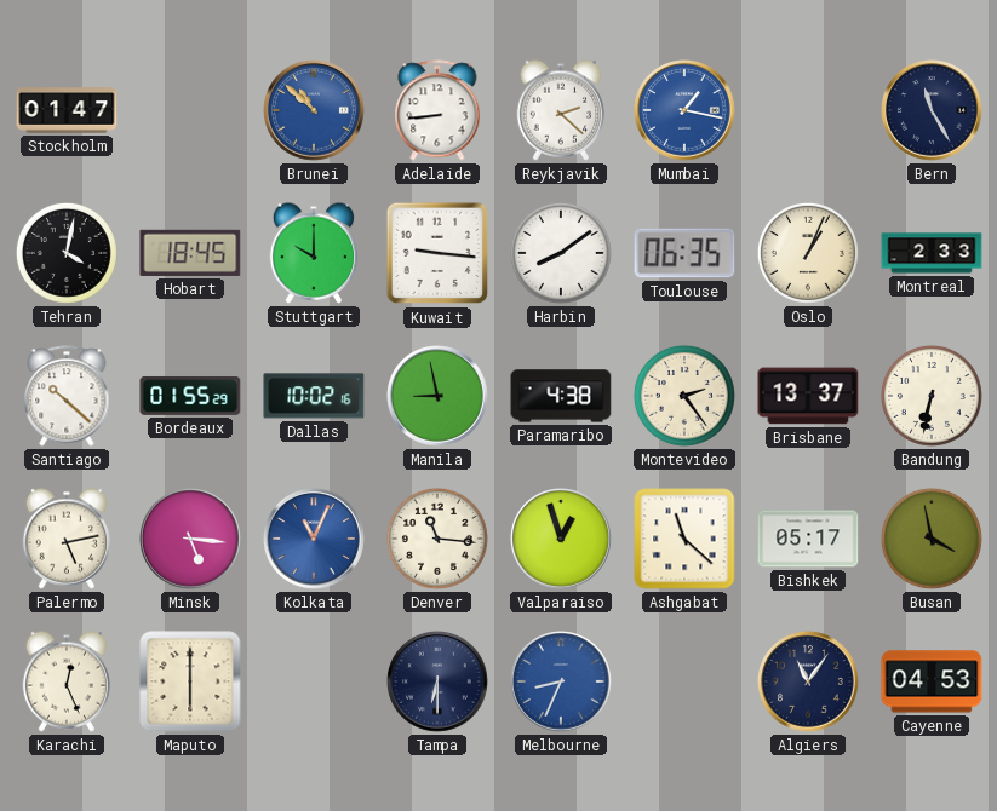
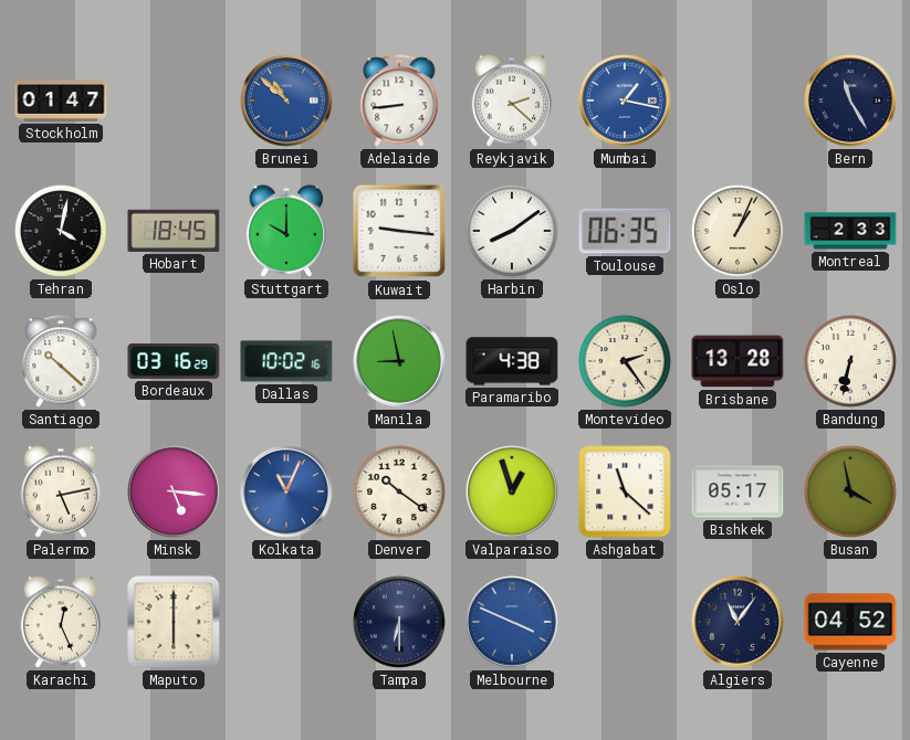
Bordeaux: 01:55 -> 03:16 (174, 361)
Brisbane: 13:37 -> 13:28 (738, 361)
Denver: 11:16 -> 10:21 (399, 491)
Melbourne: 8:34 -> 3:49 (513, 623)
Cayenne: 04:53 -> 04:52 (850, 622)
